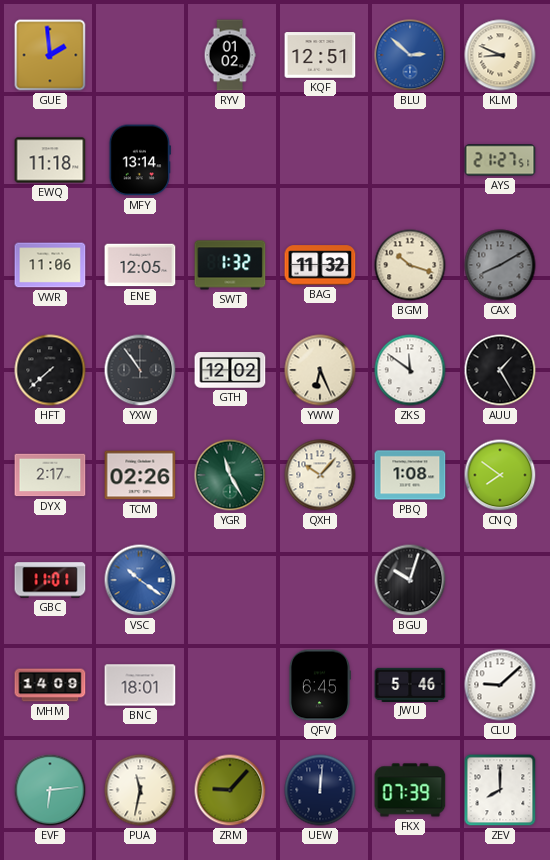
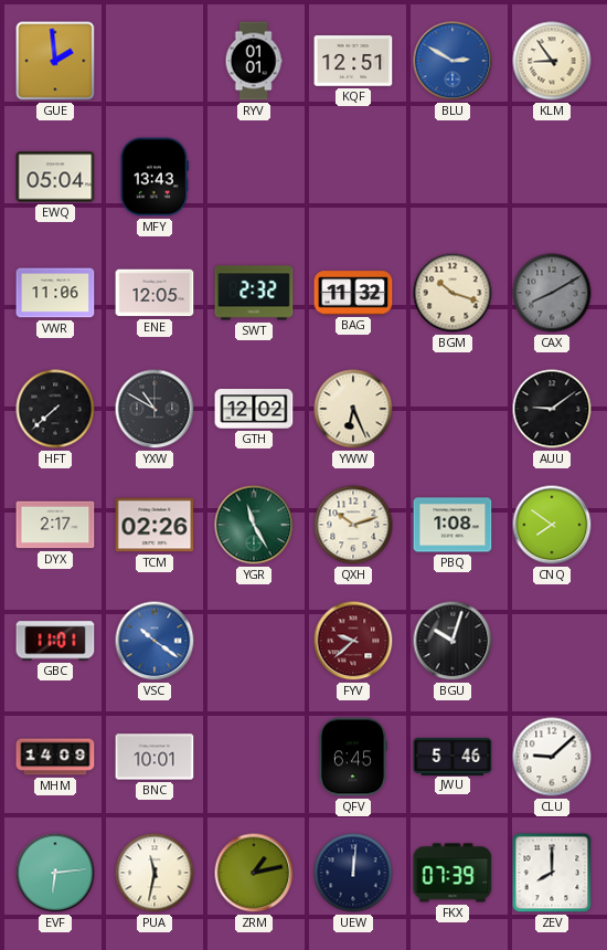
RYV: 01:02 -> 01:01 (254, 61)
BLU: 2:52 -> 2:50 (452, 61)
KLM: 8:49 -> 8:54 (552, 61)
EWQ: 11:18 -> 05:04 (55, 177)
MFY: 13:14 -> 13:43 (153, 177)
AYS: 21:27 -> none (500, 160)
SWT: 1:32 -> 2:32 (254, 293)
YXW: 10:54 -> 10:50 (155, 409)
ZKS: 11:51 -> none (410, 370)
AUU: 1:25 -> 9:09 (552, 409)
QXH: 10:07 -> 10:12 (353, 525)
FYV: none -> 9:38 (353, 641)
BNC: 18:01 -> 10:01 (155, 757)
ZRM: 9:07 -> 1:13 (254, 873)
